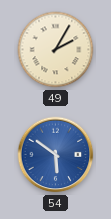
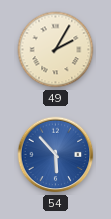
54: 5:51 -> 5:53 (56, 155)
